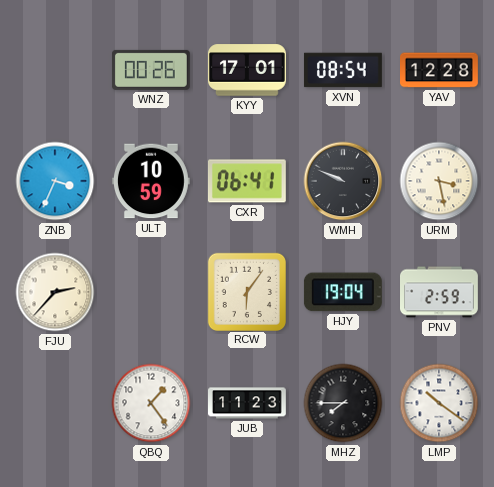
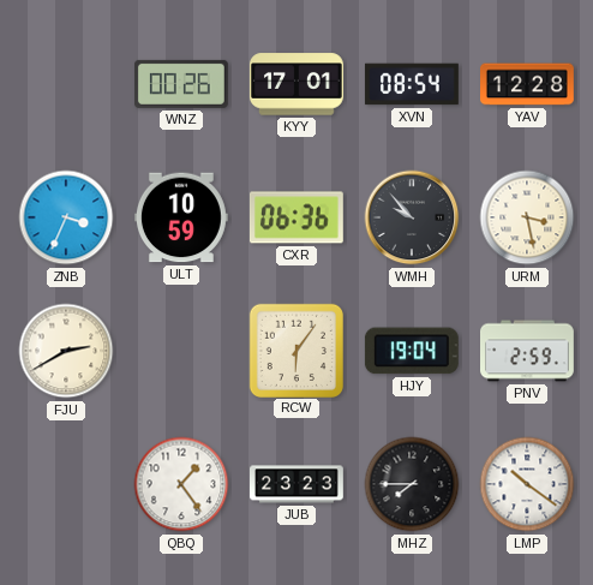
CXR: 06:41 -> 06:36 (296, 217)
WMH: 9:49 -> 9:53 (412, 217)
FJU: 2:37 -> 2:40 (66, 351)
JUB: 11:23 -> 23:23 (298, 484)
